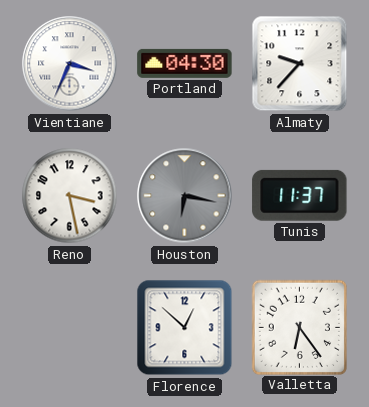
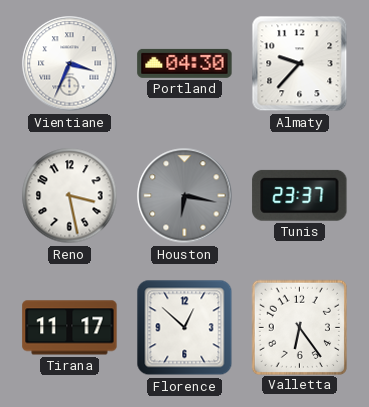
Tunis: 11:37 -> 23:37 (300, 195)
Tirana: none -> 11:17 (70, 328)
